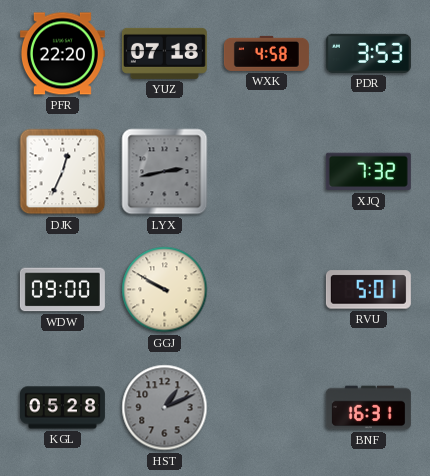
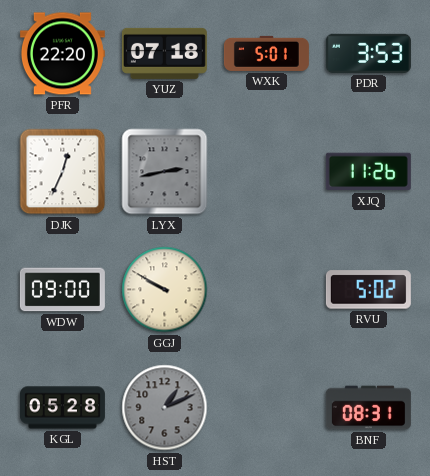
WXK: 4:58 -> 5:01 (266, 53)
XJQ: 7:32 -> 11:26 (368, 172)
RVU: 5:01 -> 5:02 (368, 290)
BNF: 16:31 -> 08:31 (368, 408)
